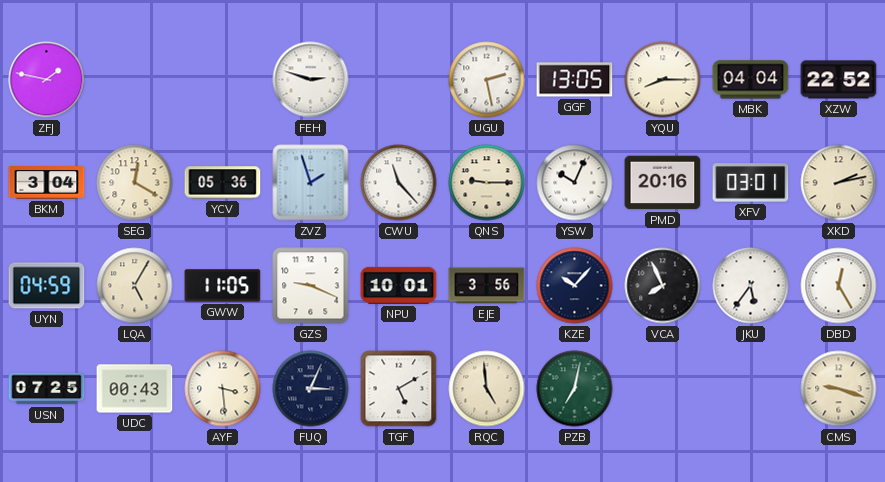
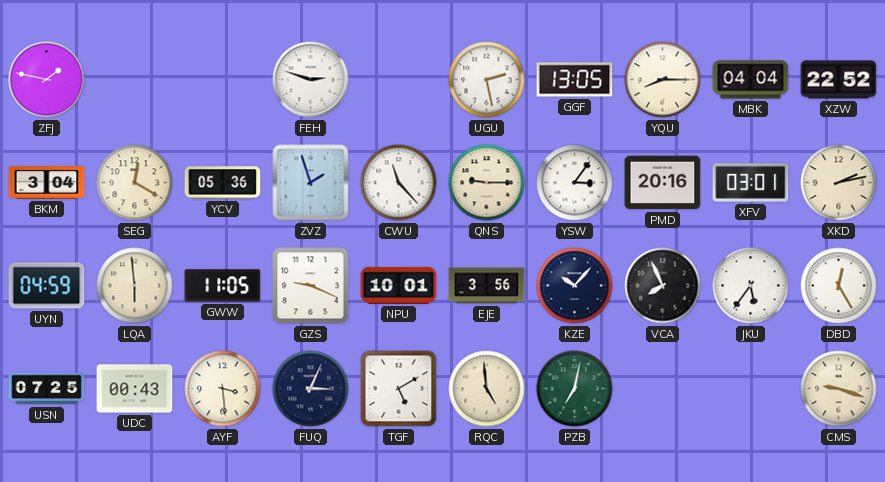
YSW: 10:04 -> 3:06 (575, 183)
LQA: 5:05 -> 5:59 (135, 286)
